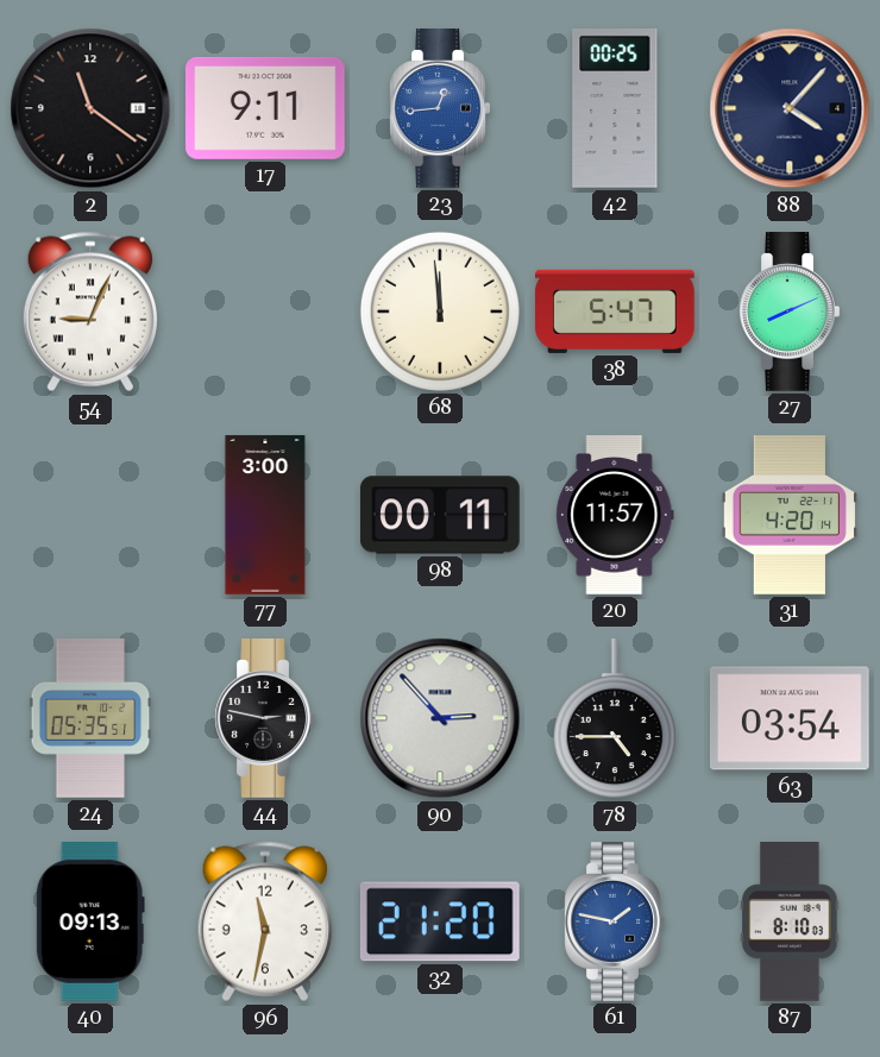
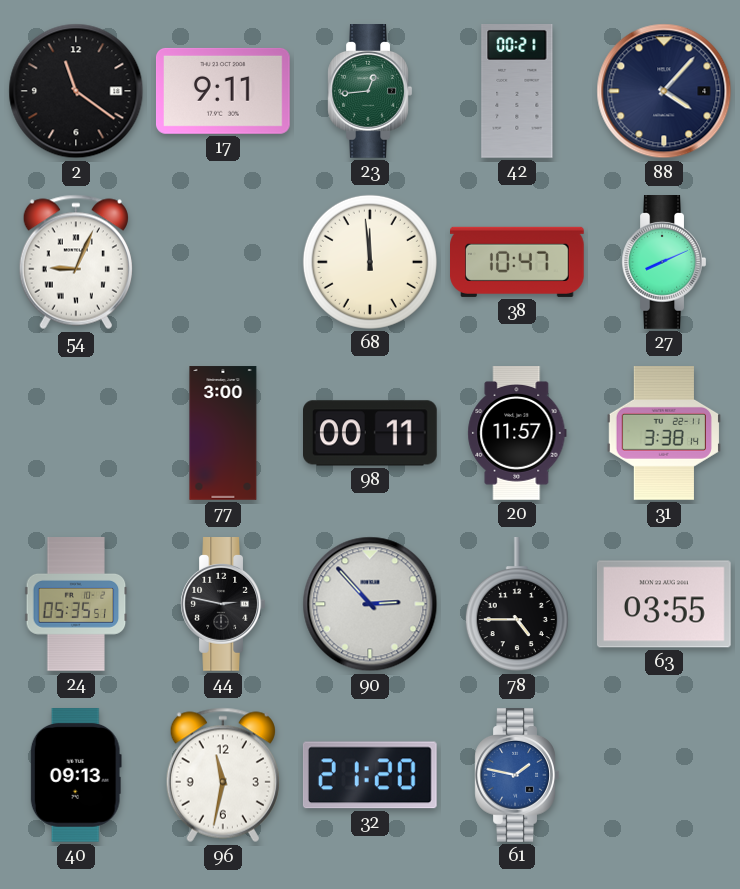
23 dial: blue -> green (370, 92)
42: 00:25 -> 00:21 (517, 92)
38: 5:47 -> 10:47 (518, 262)
31: 4:20 -> 3:38 (663, 434)
63: 03:54 -> 03:55 (664, 604)
87: 8:10 -> none (790, 923)
